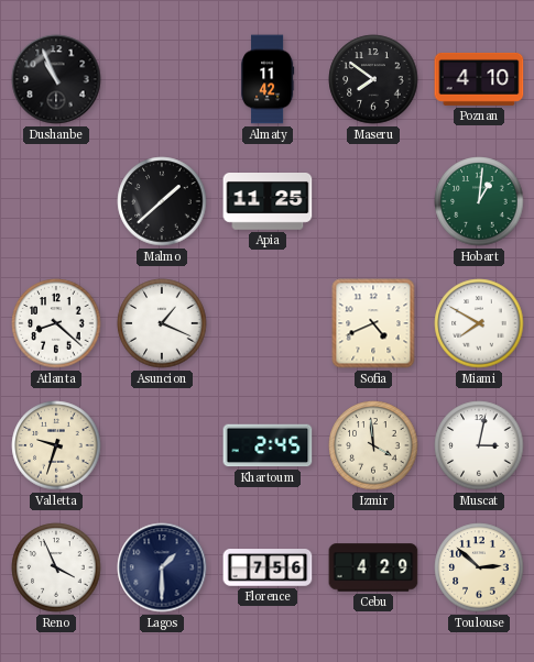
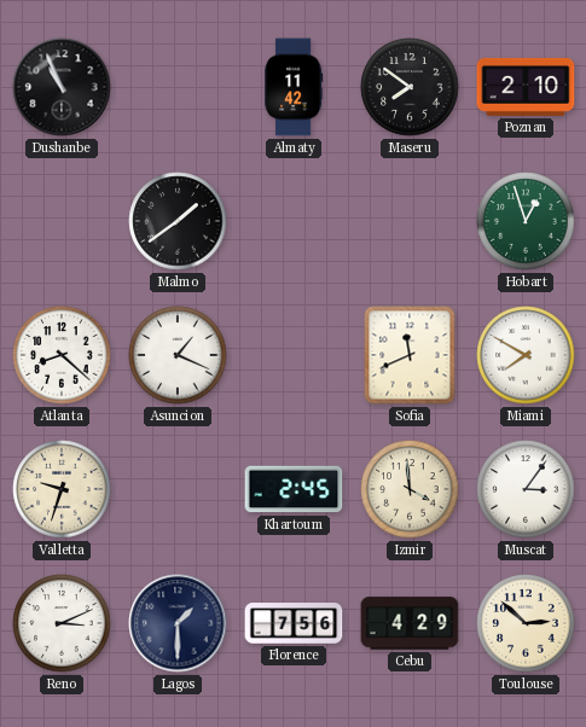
Poznan: 4:10 -> 2:10 (526, 87)
Malmo: 1:38 -> 1:39 (178, 221)
Apia: 11:25 -> none (268, 202)
Hobart: 1:01 -> 12:57 (526, 221)
Sofia: 4:41 -> 11:41 (410, 355)
Muscat: 3:02 -> 3:06 (526, 489)
Reno: 3:56 -> 3:11 (62, 623)
